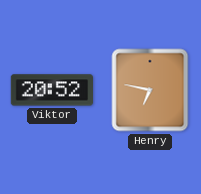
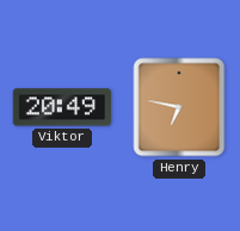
Viktor: 20:52 -> 20:49 (61, 107)
